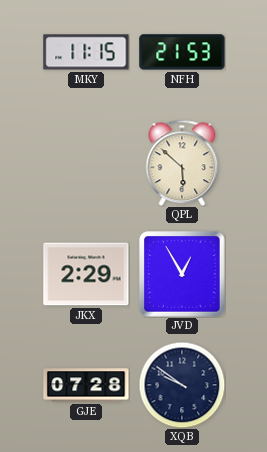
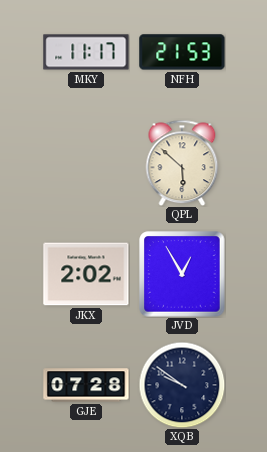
MKY: 11:15 -> 11:17 (86, 52)
JKX: 2:29 -> 2:02 (86, 274)
